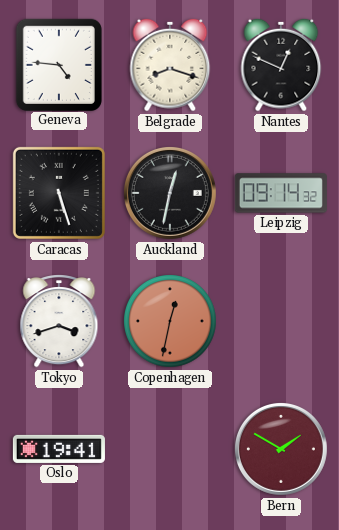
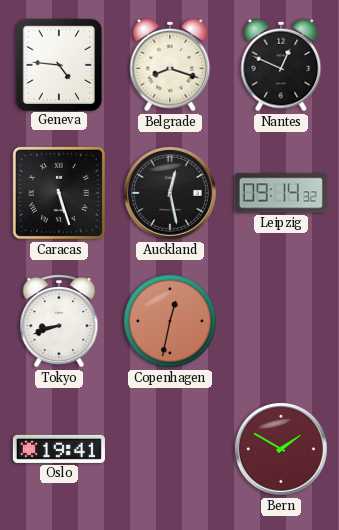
Auckland: 12:32 -> 12:28 (170, 193)
Tokyo: 3:42 -> 8:42 (59, 322)
